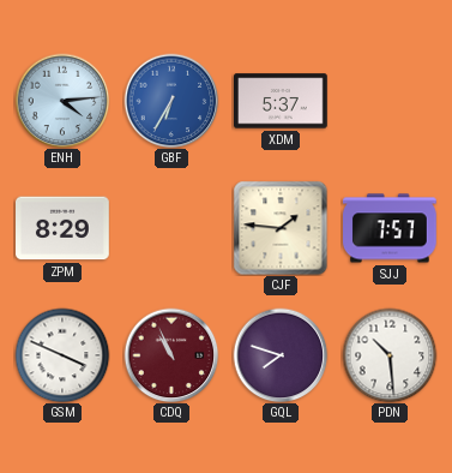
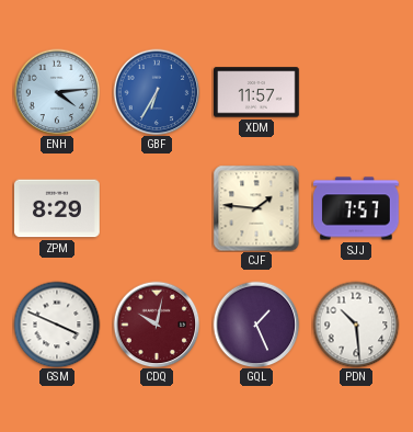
XDM: 5:37 -> 11:57 (257, 92)
CDQ: 10:56 -> 10:02 (157, 325)
GQL: 7:48 -> 1:26 (256, 325)
